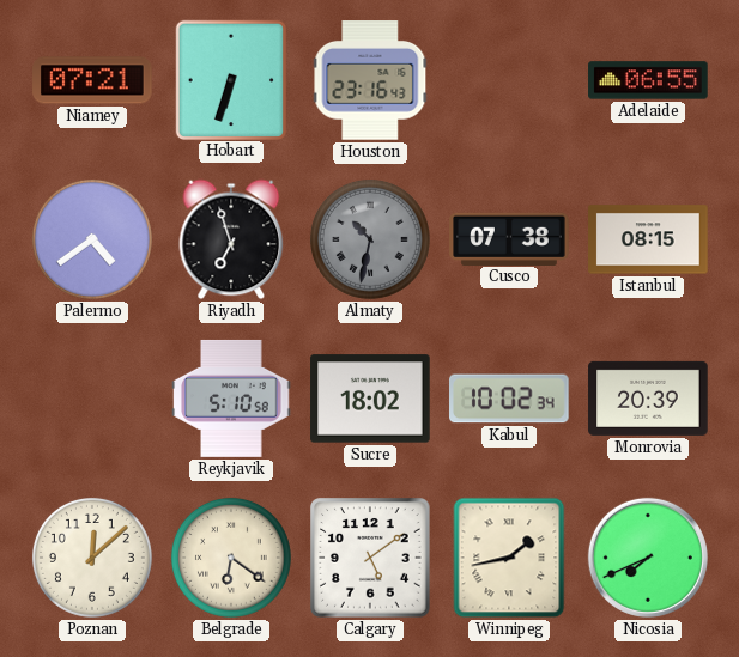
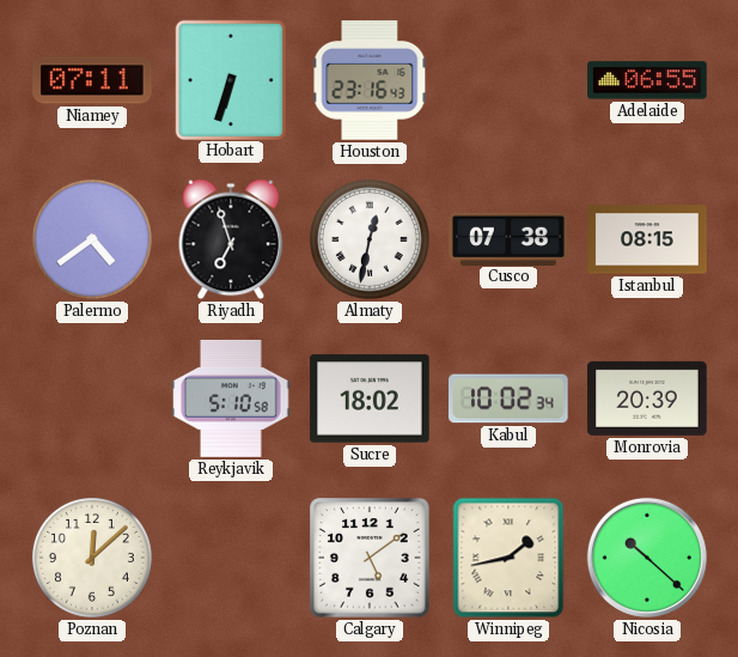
Niamey: 07:21 -> 07:11 (92, 80)
Almaty: 10:32 -> 12:32 (370, 239)
Almaty dial: grey -> white (370, 239)
Belgrade: 6:21 -> none (231, 558)
Nicosia: 7:41 -> 10:22 (647, 558)
